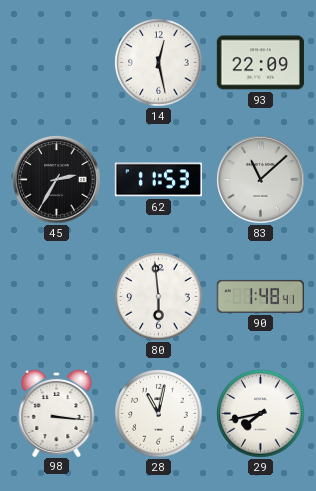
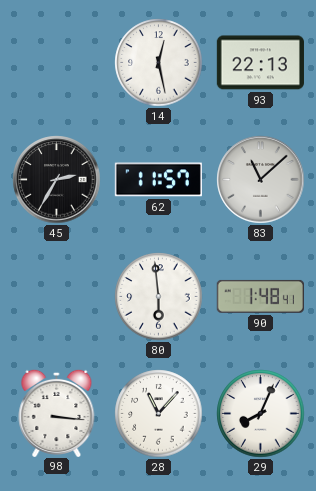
93: 22:09 -> 22:13 (260, 63)
62: 11:53 -> 11:57 (158, 180)
28: 11:02 -> 11:07 (159, 414)
29: 7:43 -> 8:04 (261, 414)
